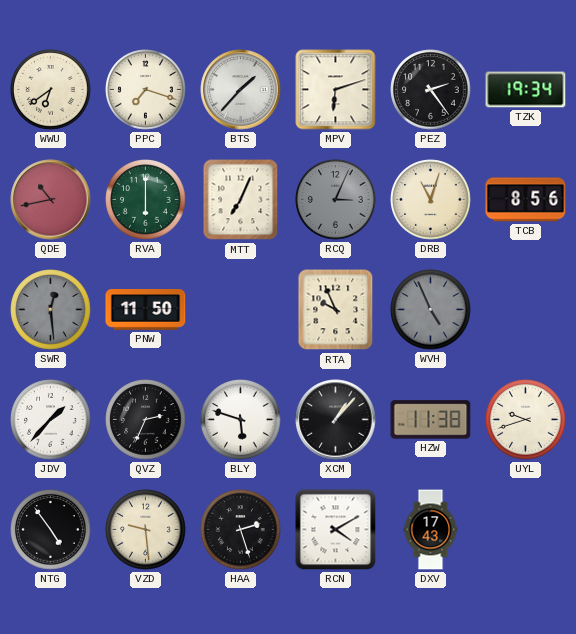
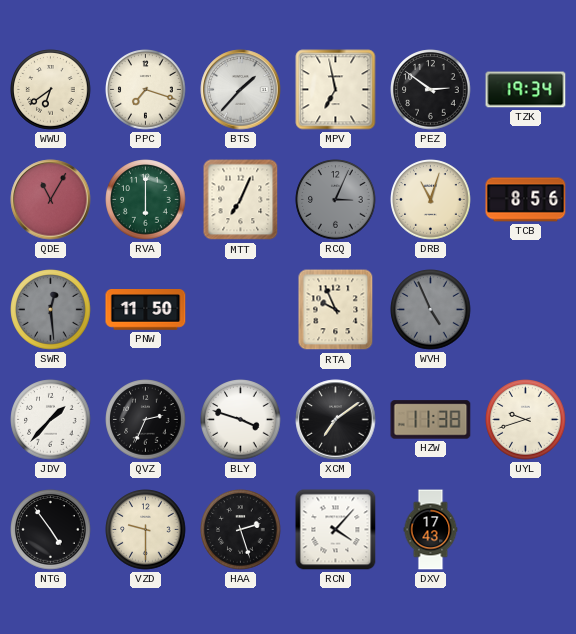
MPV: 6:12 -> 6:58 (336, 90)
PEZ: 2:24 -> 2:51 (431, 90)
QDE: 10:43 -> 11:05 (51, 200)
BLY: 5:48 -> 3:48 (241, 420)
XCM: 1:07 -> 7:09 (336, 420)
VZD: 9:29 -> 9:30 (146, 530)
RCN: 4:10 -> 4:07 (336, 530)
